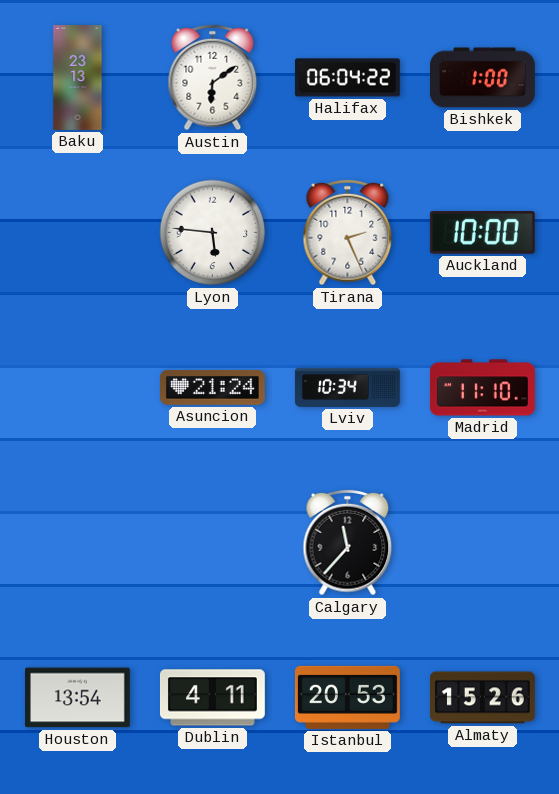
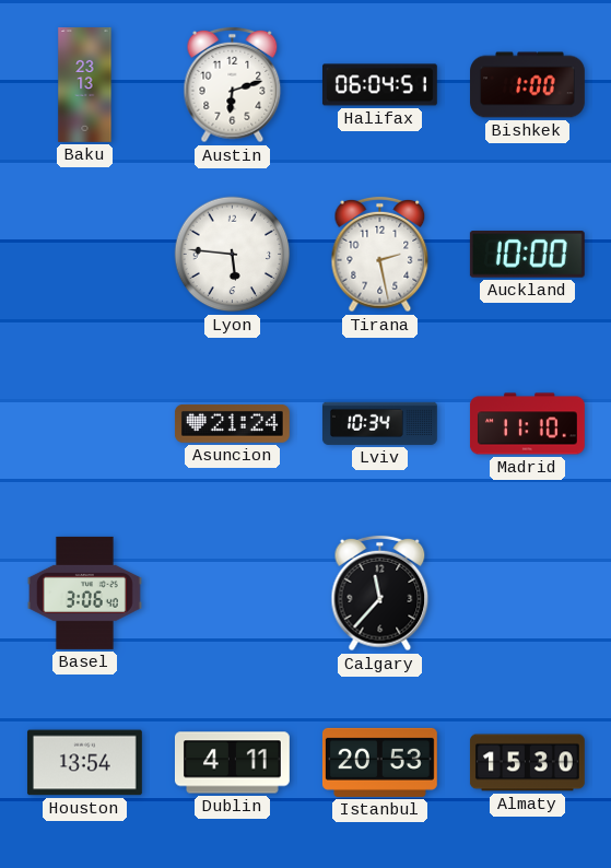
Austin: 6:09 -> 6:12 (233, 85)
Halifax: 06:04:22 -> 06:04:51 (379, 85)
Tirana: 2:26 -> 2:28 (380, 255)
Basel: none -> 3:06 (84, 593)
Almaty: 15:26 -> 15:30 (527, 763)
